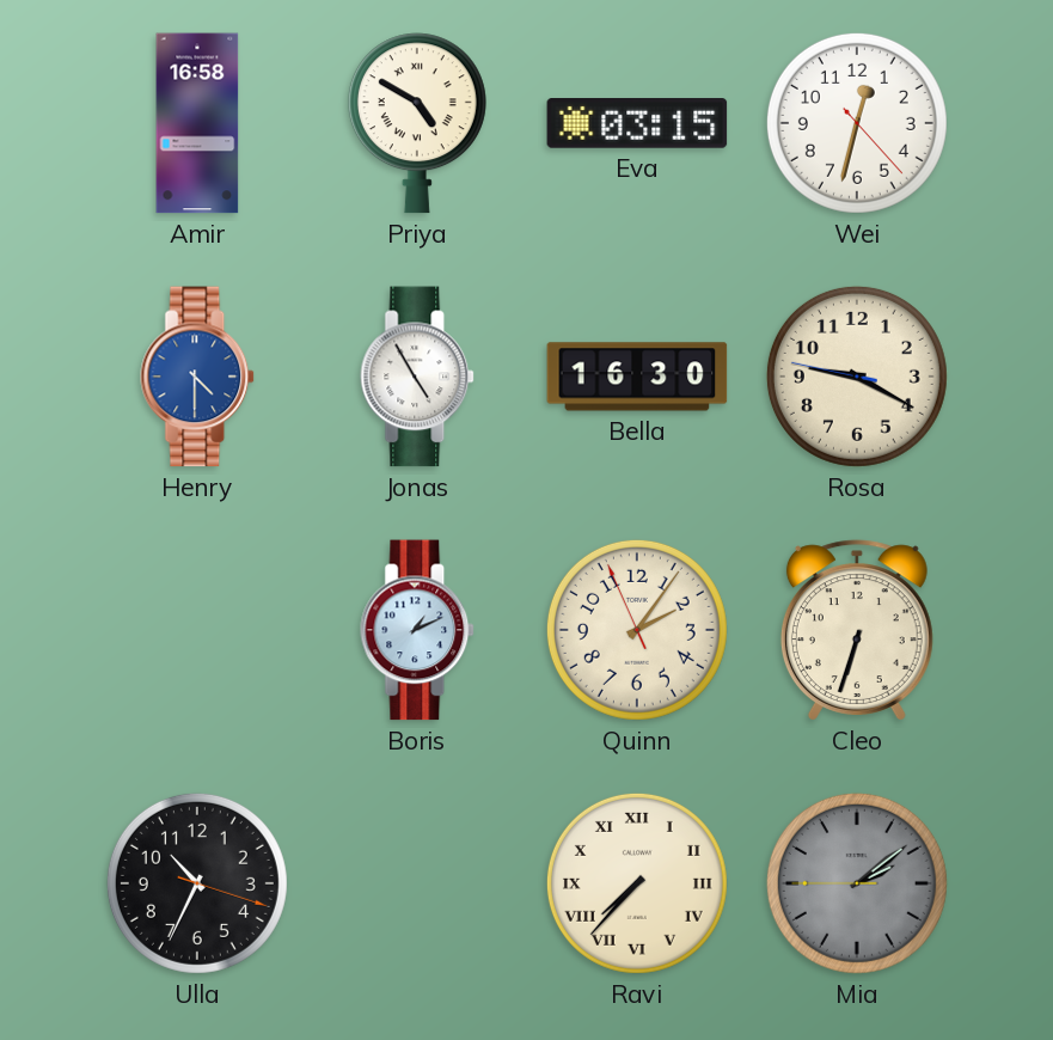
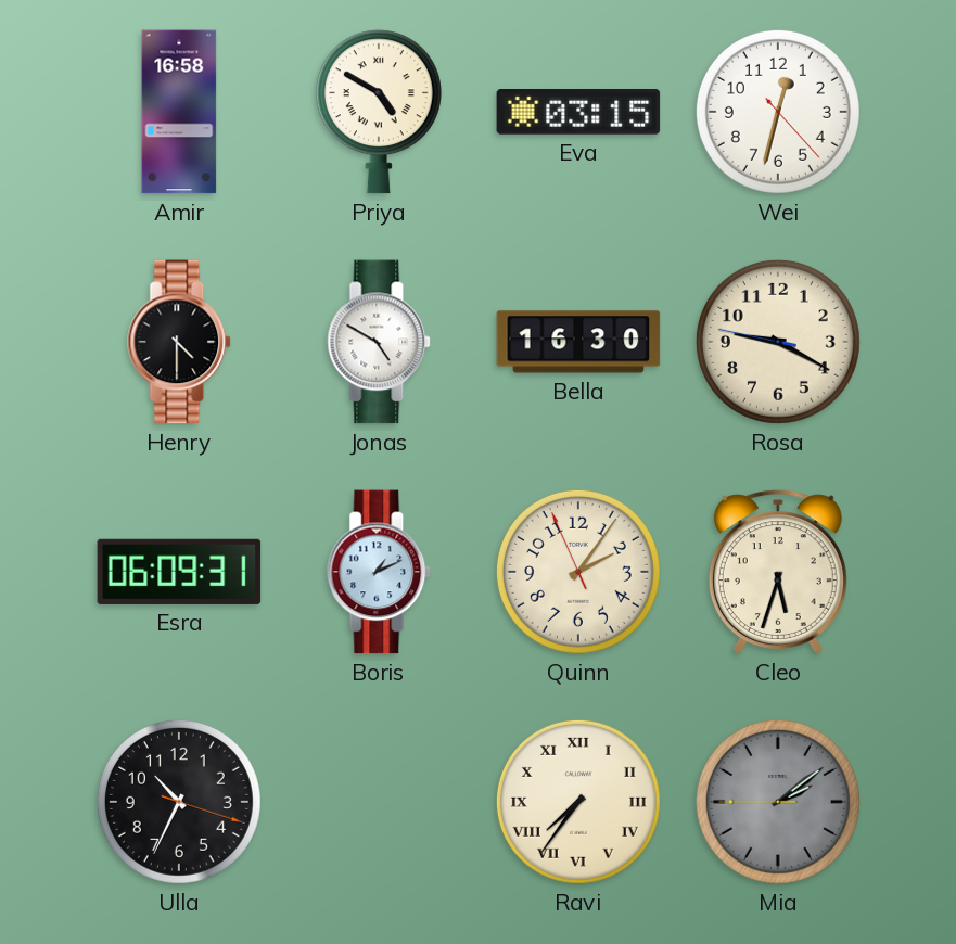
Henry dial: blue -> black (180, 342)
Jonas: 4:55 -> 4:50 (380, 342)
Esra: none -> 06:09 (179, 572)
Cleo: 6:33 -> 5:33 (778, 572)
Ravi: 7:37 -> 7:36 (578, 802)
